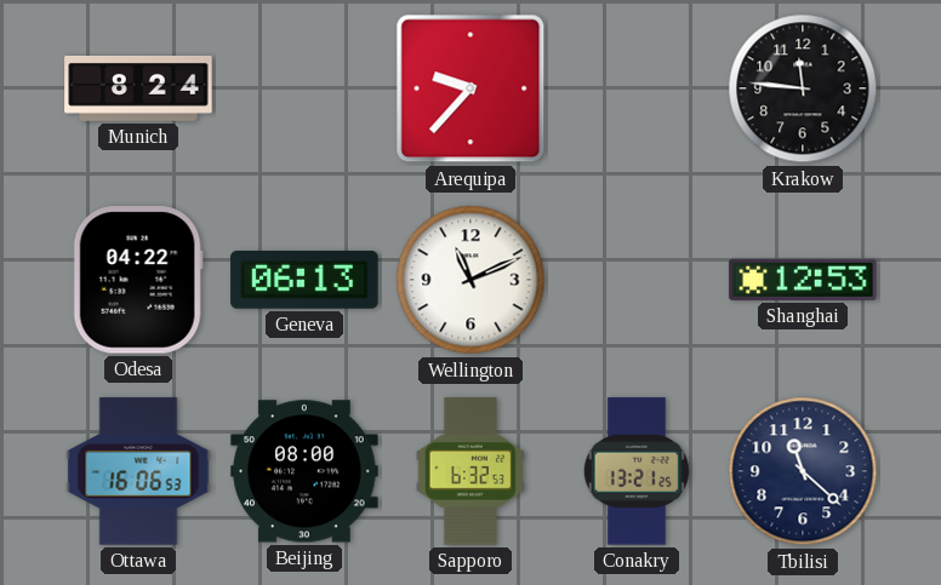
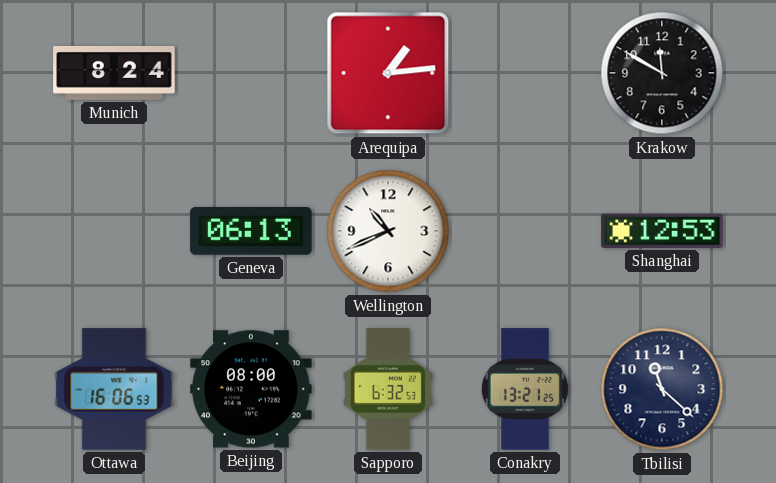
Arequipa: 9:37 -> 1:14 (388, 73)
Krakow: 11:46 -> 11:50 (662, 73)
Odesa: 04:22 -> none (138, 280)
Wellington: 11:11 -> 10:41 (388, 231)
